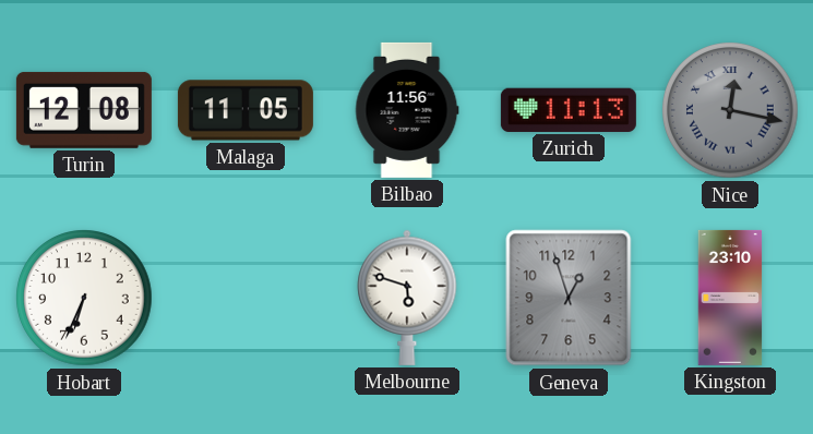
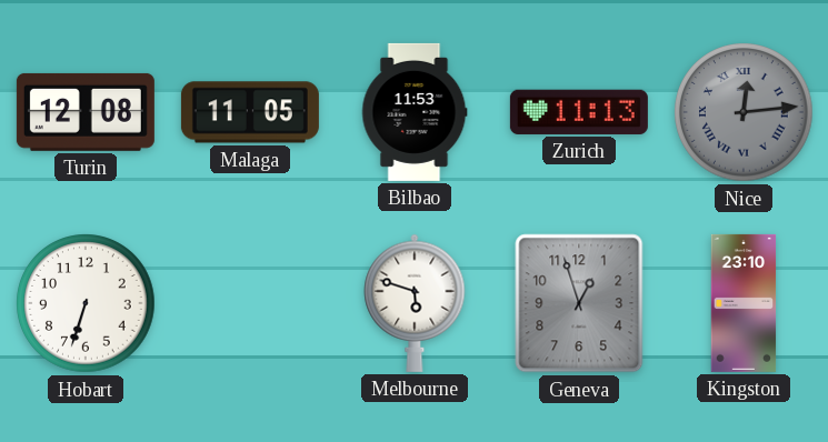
Bilbao: 11:56 -> 11:53 (415, 112)
Nice: 12:17 -> 12:14 (744, 112)
Hobart: 6:34 -> 6:33 (86, 303)
